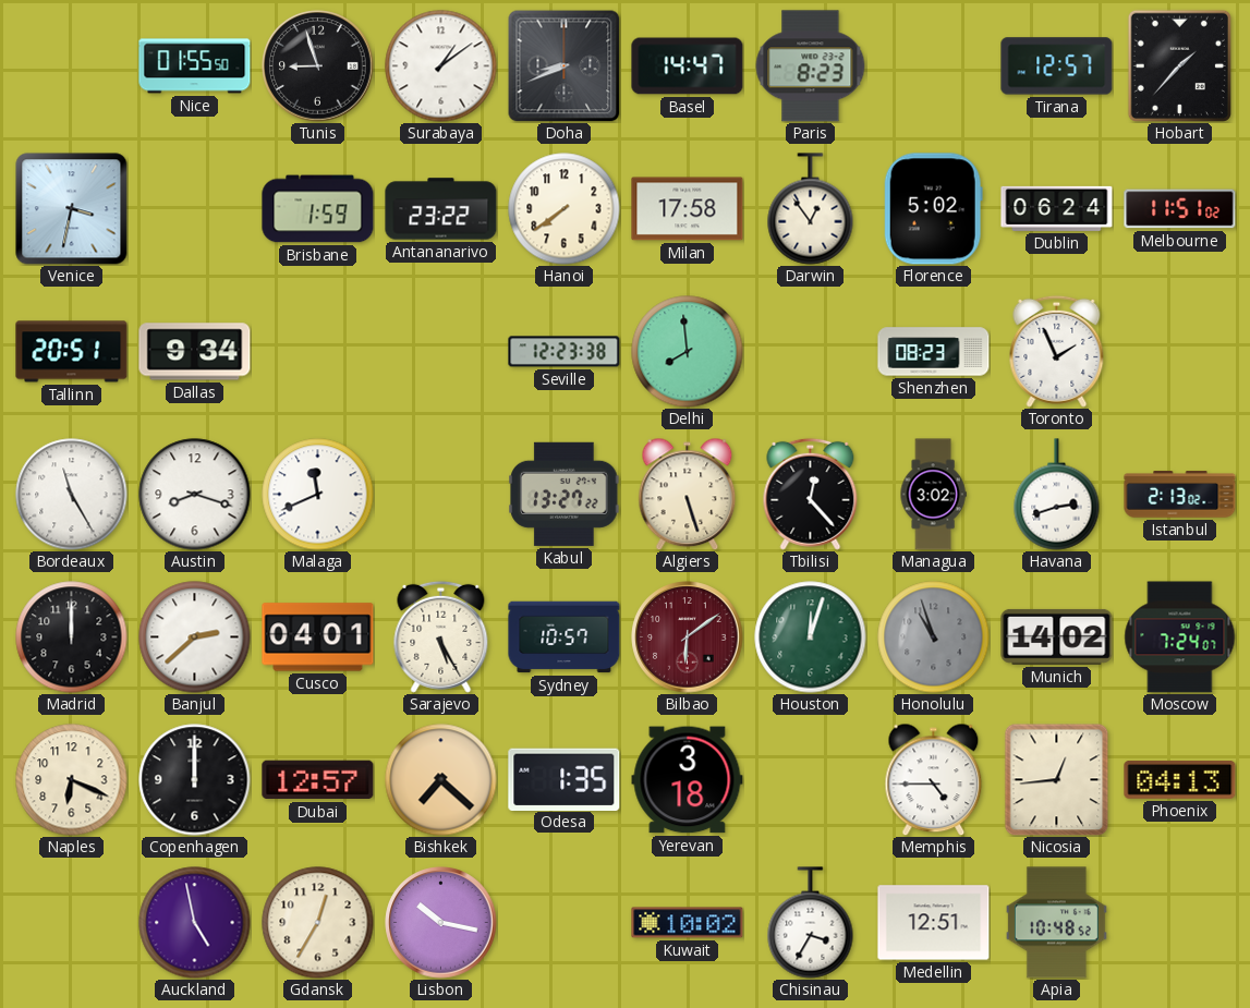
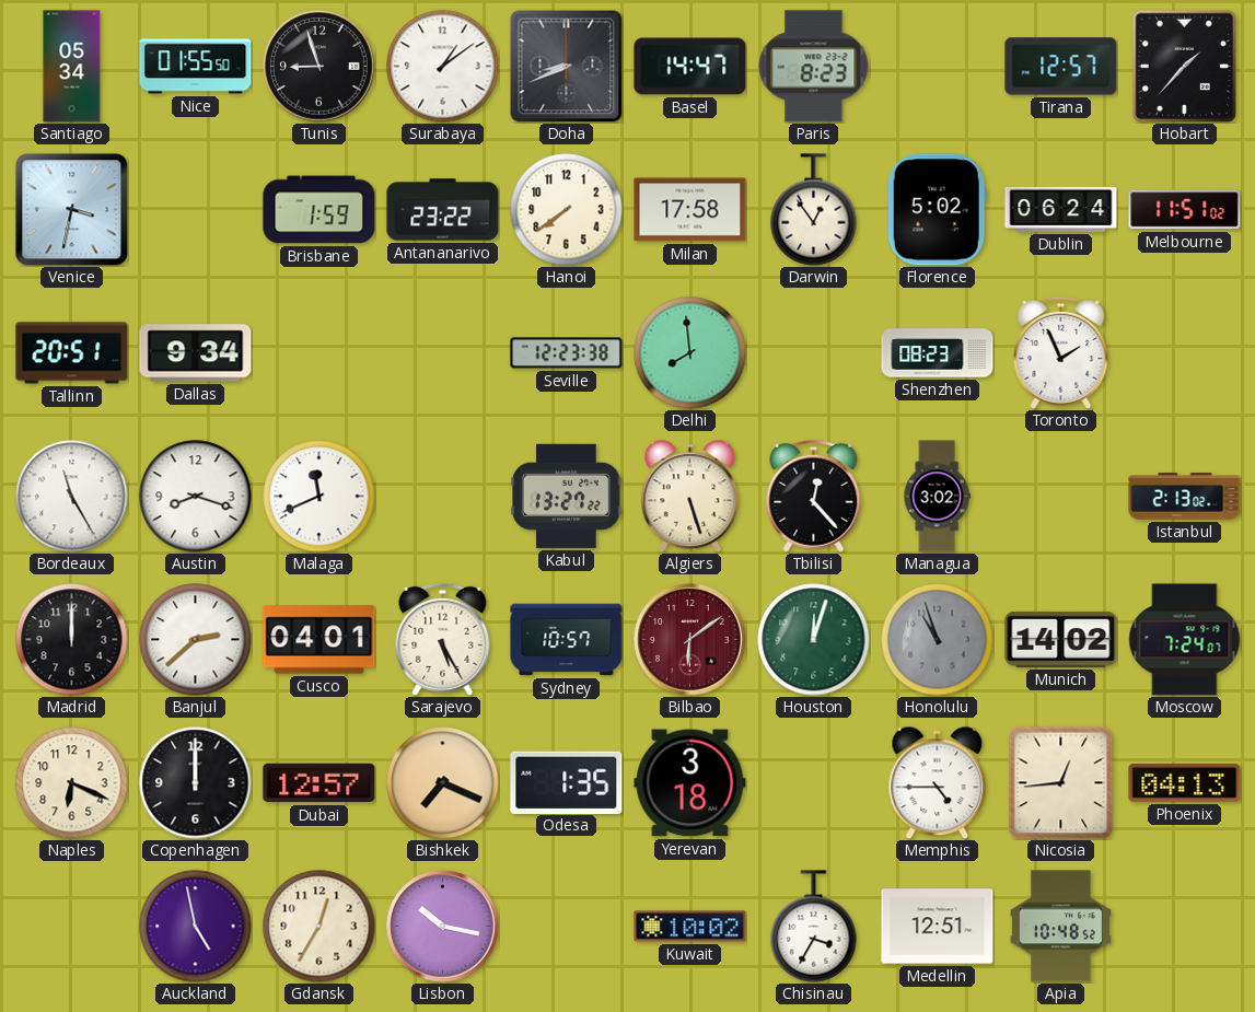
Santiago: none -> 05:34 (72, 67)
Havana: 2:42 -> none (1057, 495)
Bishkek: 7:22 -> 7:19 (443, 783)
